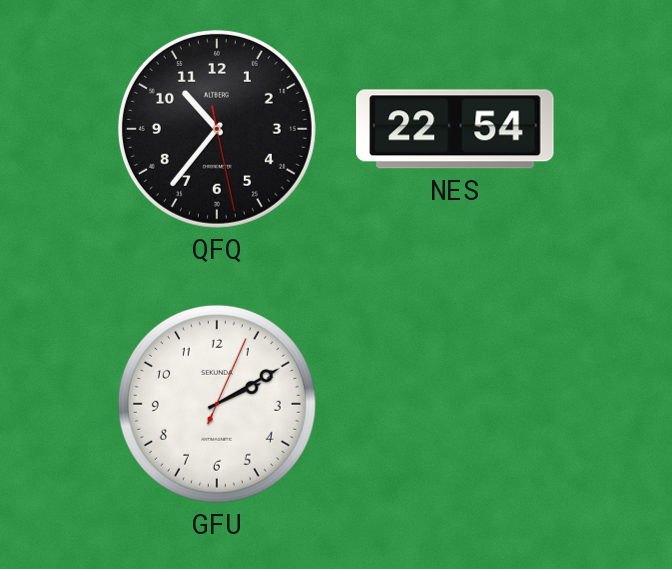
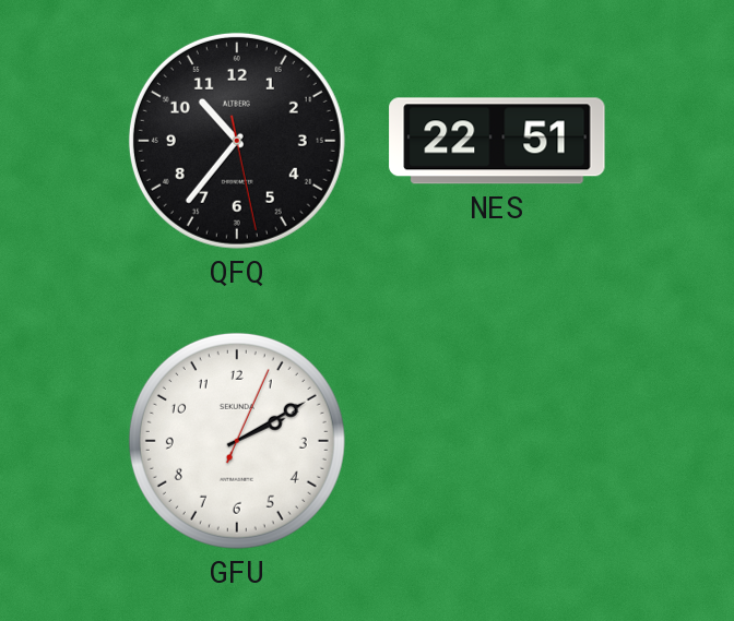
NES: 22:54 -> 22:51 (497, 141)
